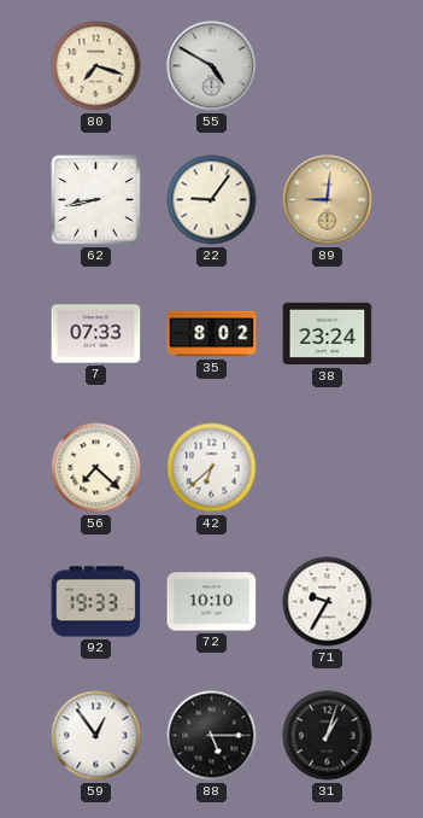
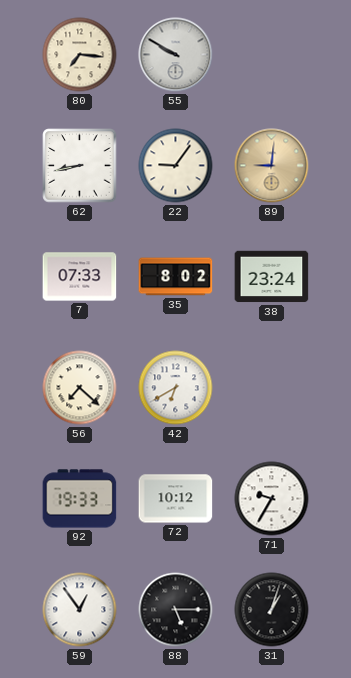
80: 7:18 -> 7:16 (80, 55)
55: 4:50 -> 9:50 (176, 55)
42: 6:38 -> 6:40 (176, 388)
72: 10:10 -> 10:12 (176, 499)
